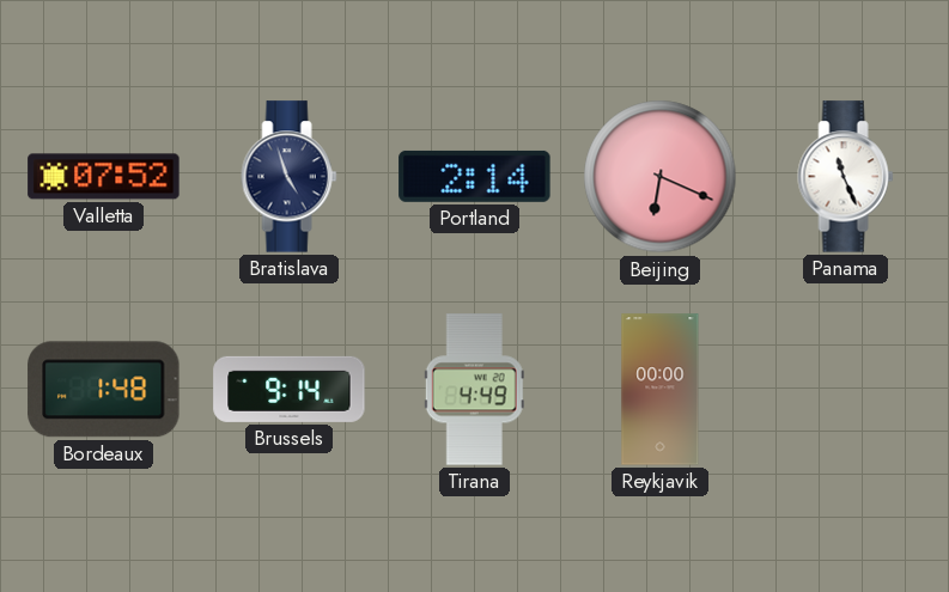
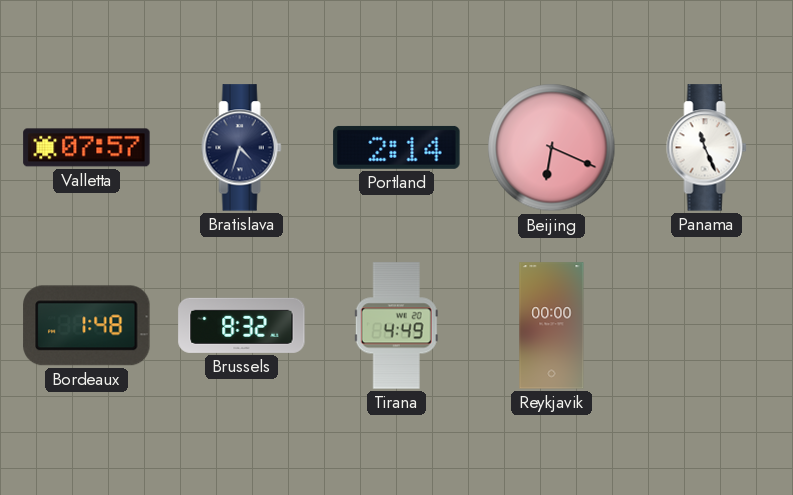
Valletta: 07:52 -> 07:57 (87, 148)
Bratislava: 4:57 -> 4:33 (242, 148)
Brussels: 9:14 -> 8:32 (242, 325)
